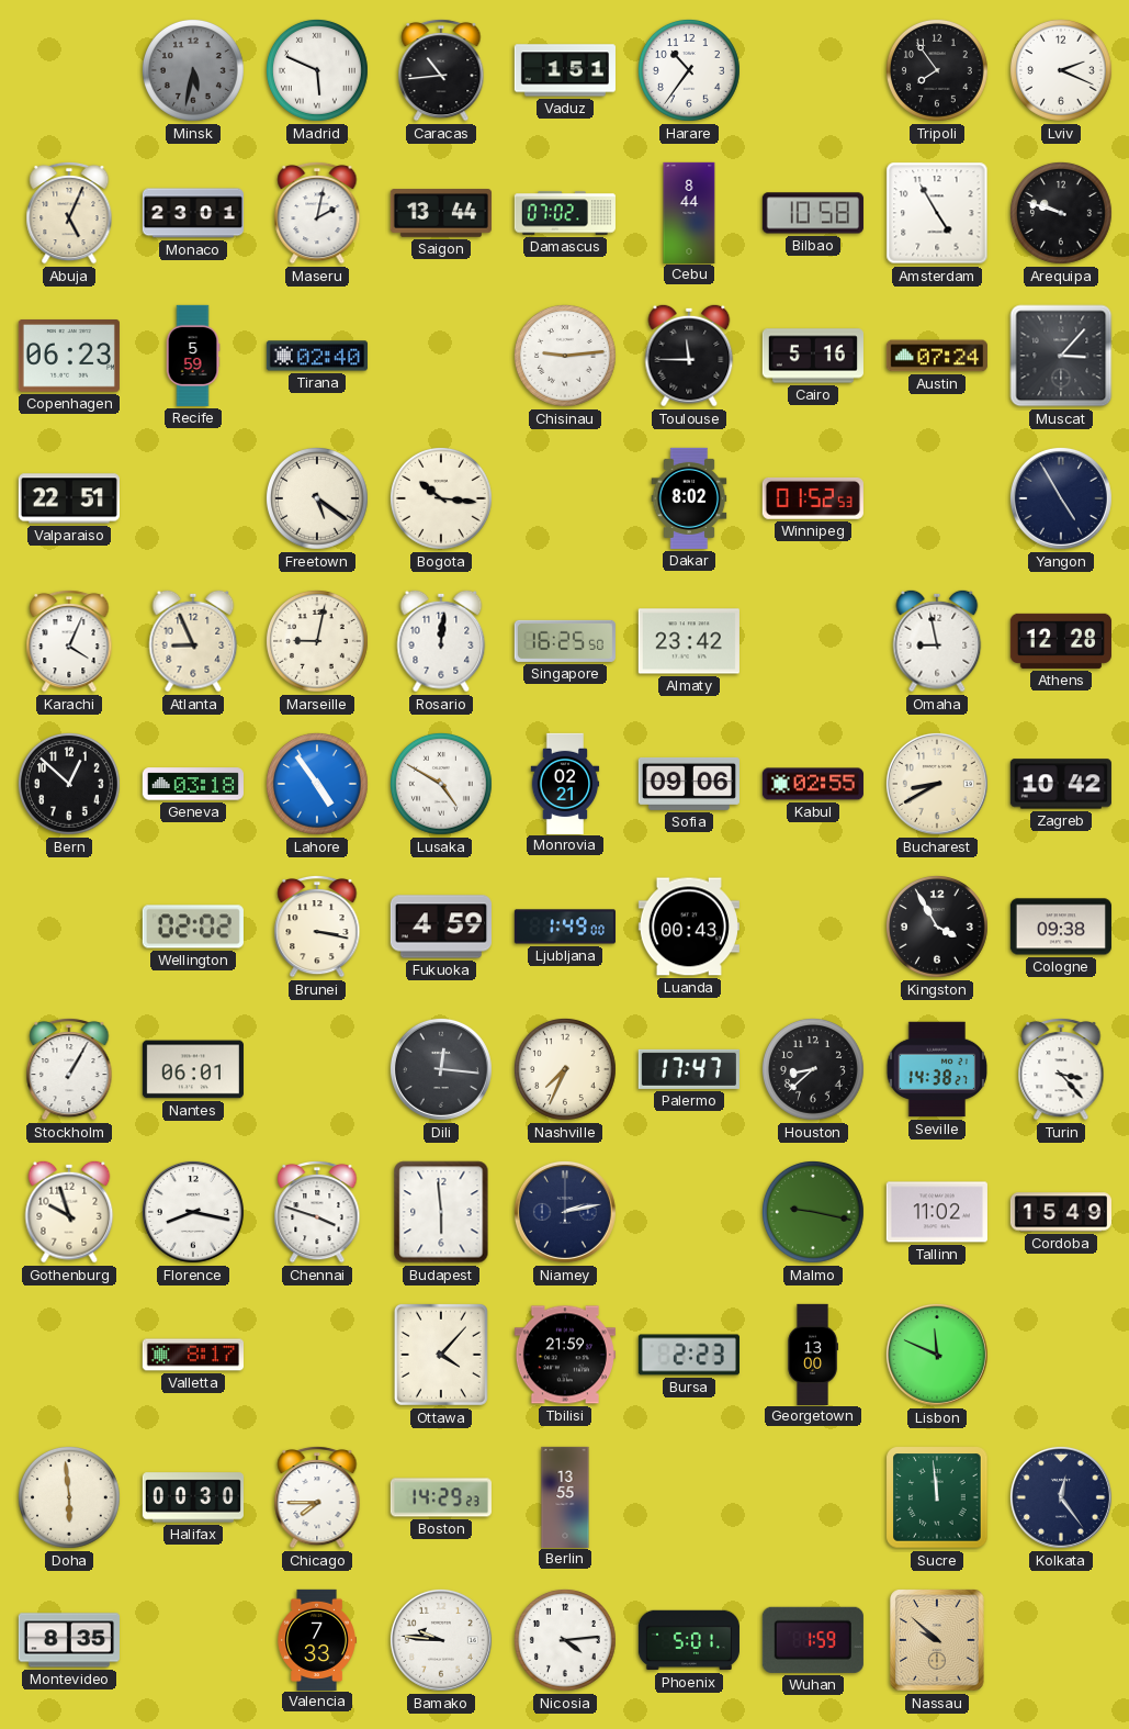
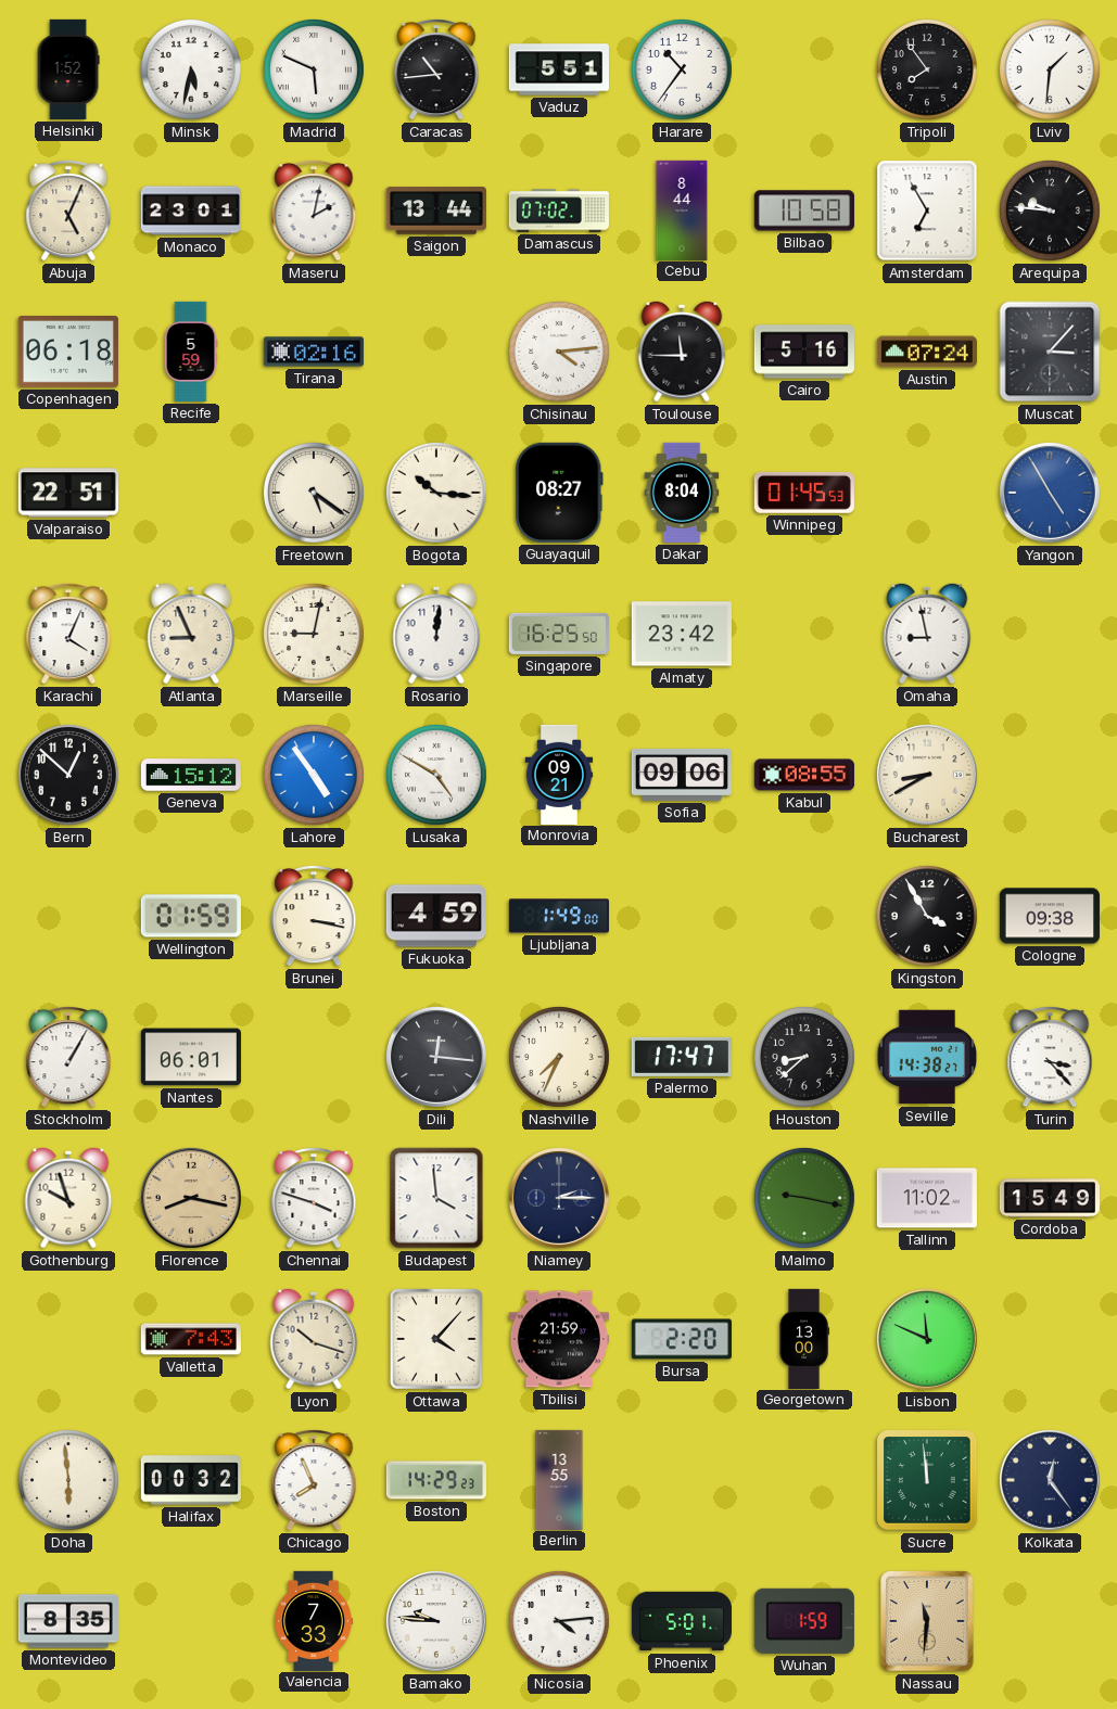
Helsinki: none -> 1:52 (68, 69)
Minsk dial: grey -> white (191, 69)
Vaduz: 1:51 -> 5:51 (559, 69)
Lviv: 2:19 -> 1:31 (1050, 69)
Amsterdam: 4:55 -> 6:55 (927, 211)
Arequipa: 9:48 -> 9:46 (1050, 211)
Copenhagen: 06:23 -> 06:18 (68, 353)
Tirana: 02:40 -> 02:16 (314, 352)
Chisinau: 9:14 -> 4:14 (559, 352)
Guayaquil: none -> 08:27 (559, 493)
Dakar: 8:02 -> 8:04 (682, 493)
Winnipeg: 01:52 -> 01:45 (804, 493)
Yangon dial: navy -> blue (1050, 493)
Athens: 12:28 -> none (1061, 641)
Geneva: 03:18 -> 15:12 (191, 775)
Monrovia: 02:21 -> 09:21 (559, 774)
Kabul: 02:55 -> 08:55 (804, 775)
Zagreb: 10:42 -> none (1061, 784)
Wellington: 02:02 -> 01:59 (191, 916)
Luanda: 00:43 -> none (689, 927)
Florence dial: white -> champagne (191, 1198)
Budapest: 5:59 -> 3:59 (436, 1198)
Niamey: 2:13 -> 2:15 (559, 1198)
Valletta: 8:17 -> 7:43 (191, 1339)
Lyon: none -> 10:18 (314, 1339)
Bursa: 2:23 -> 2:20 (682, 1339)
Halifax: 00:30 -> 00:32 (191, 1480)
Chicago: 7:45 -> 7:56 (314, 1480)
Nassau: 9:52 -> 11:31 (927, 1621)
